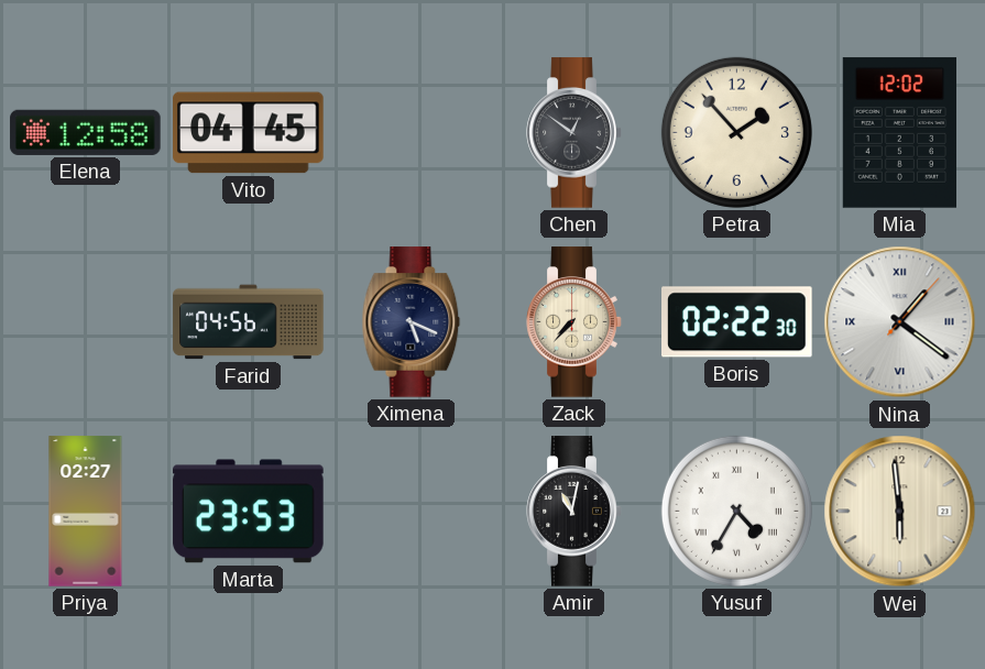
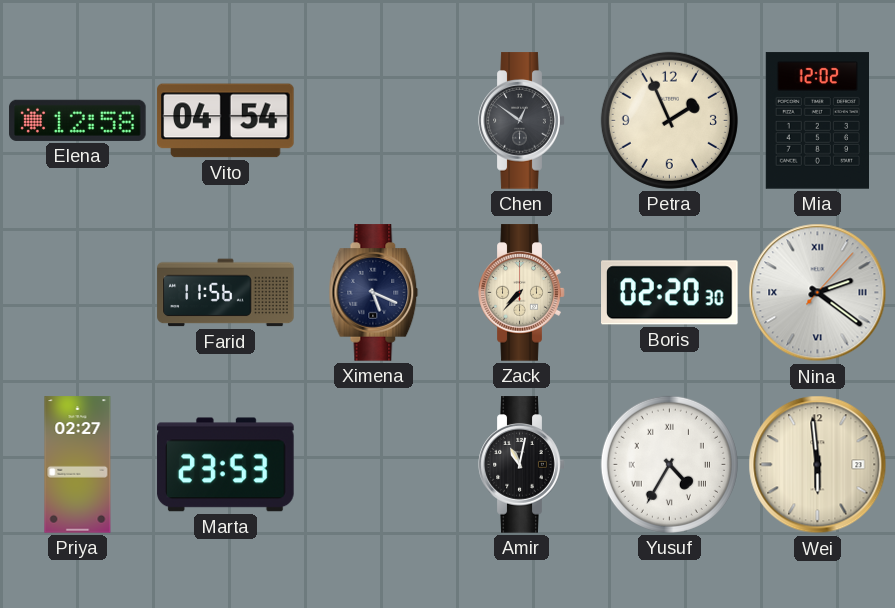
Vito: 04:45 -> 04:54 (226, 121)
Petra: 1:53 -> 1:56 (669, 120)
Farid: 04:56 -> 11:56 (226, 293)
Boris: 02:22 -> 02:20 (670, 293)
Nina: 1:21 -> 2:21 (818, 293)
